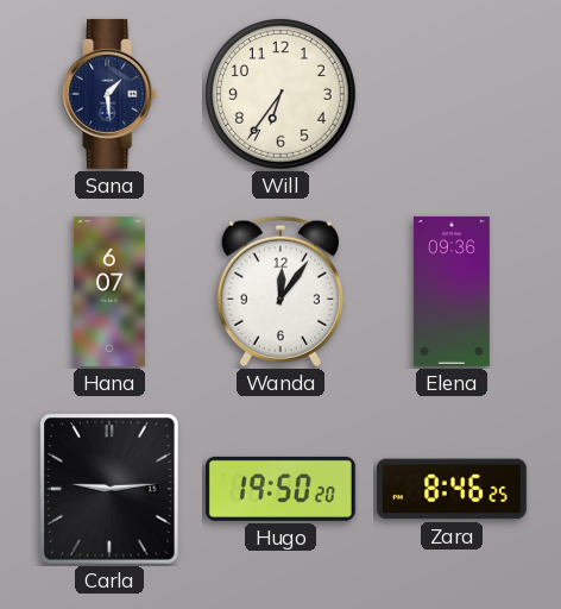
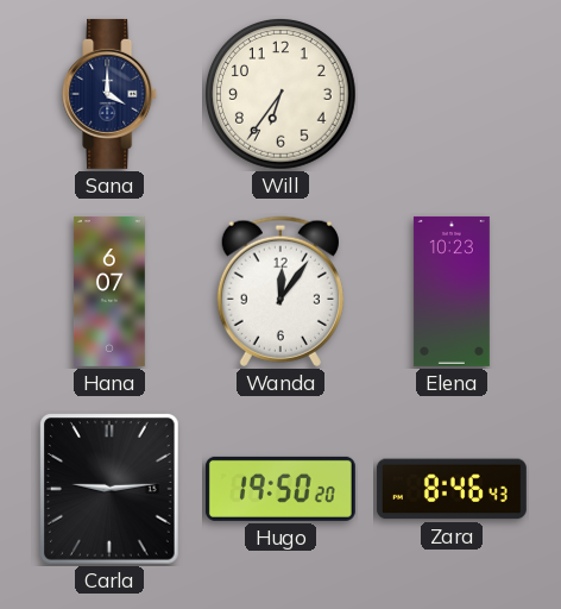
Sana: 1:29 -> 4:00 (111, 94)
Elena: 09:36 -> 10:23 (452, 291)
Zara: 8:46:25 -> 8:46:43 (452, 489)
